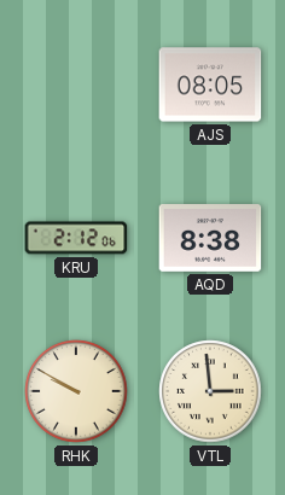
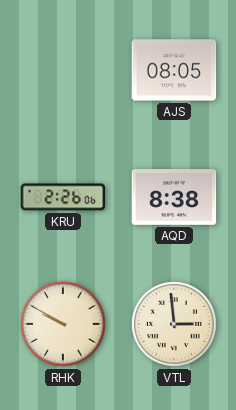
KRU: 2:12 -> 2:26 (63, 197)
